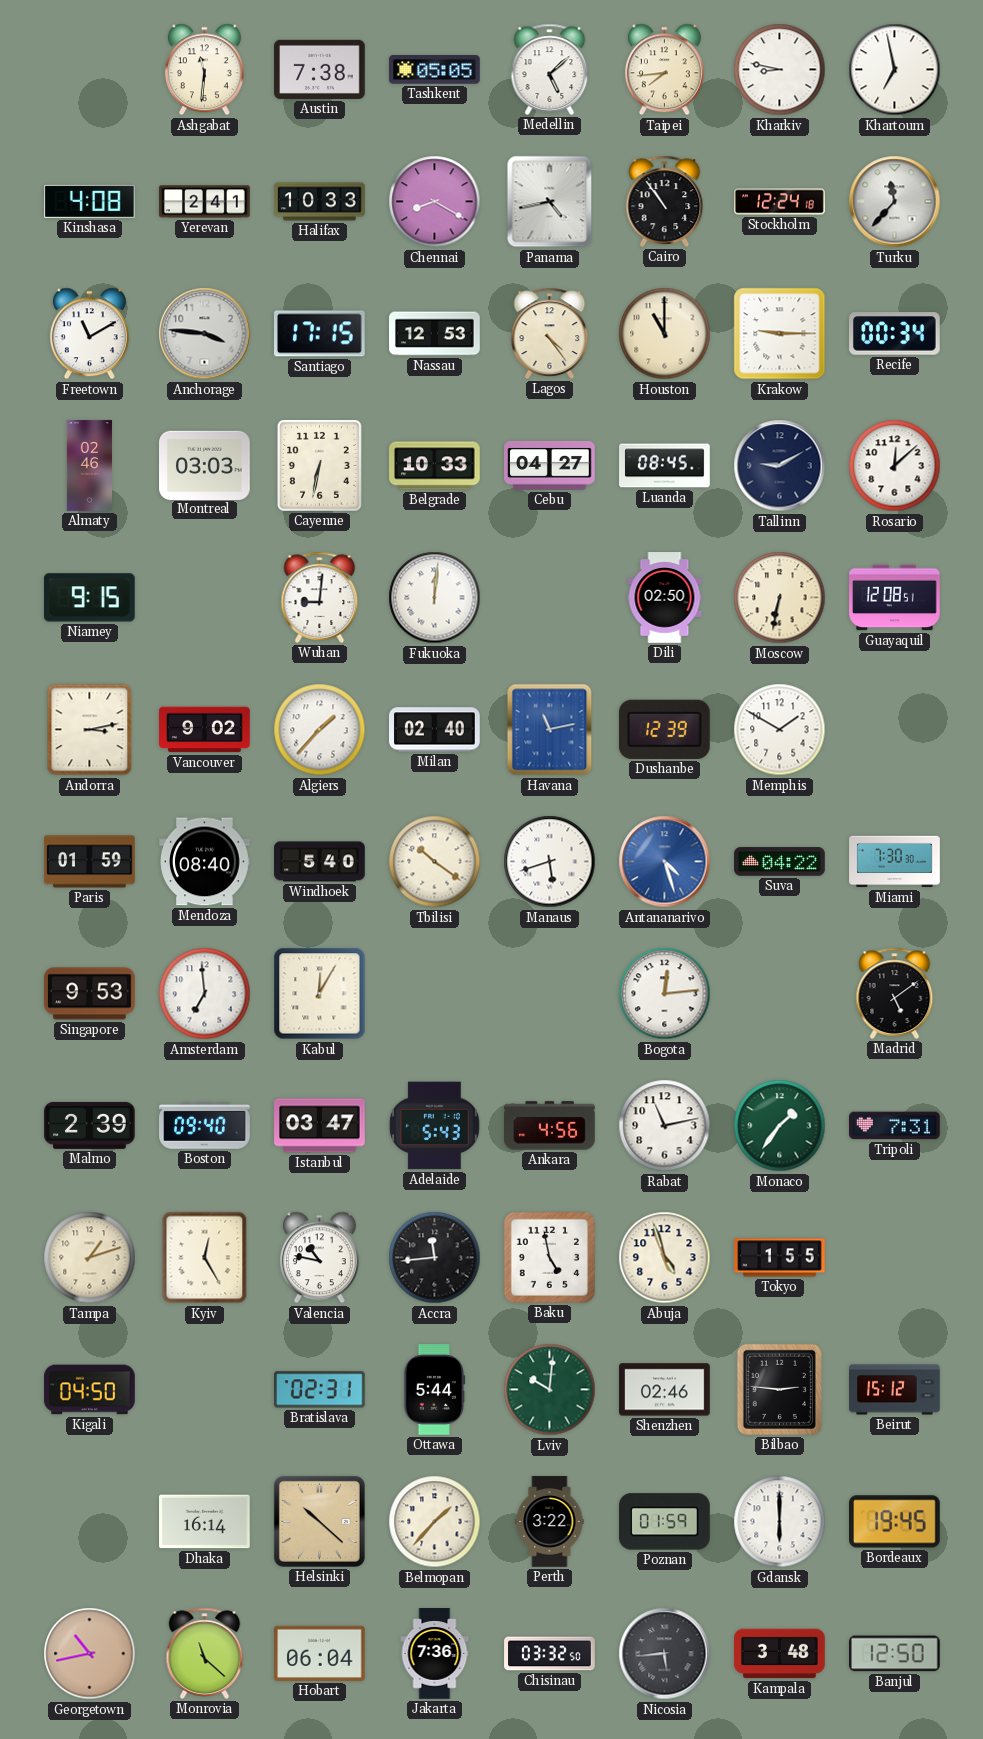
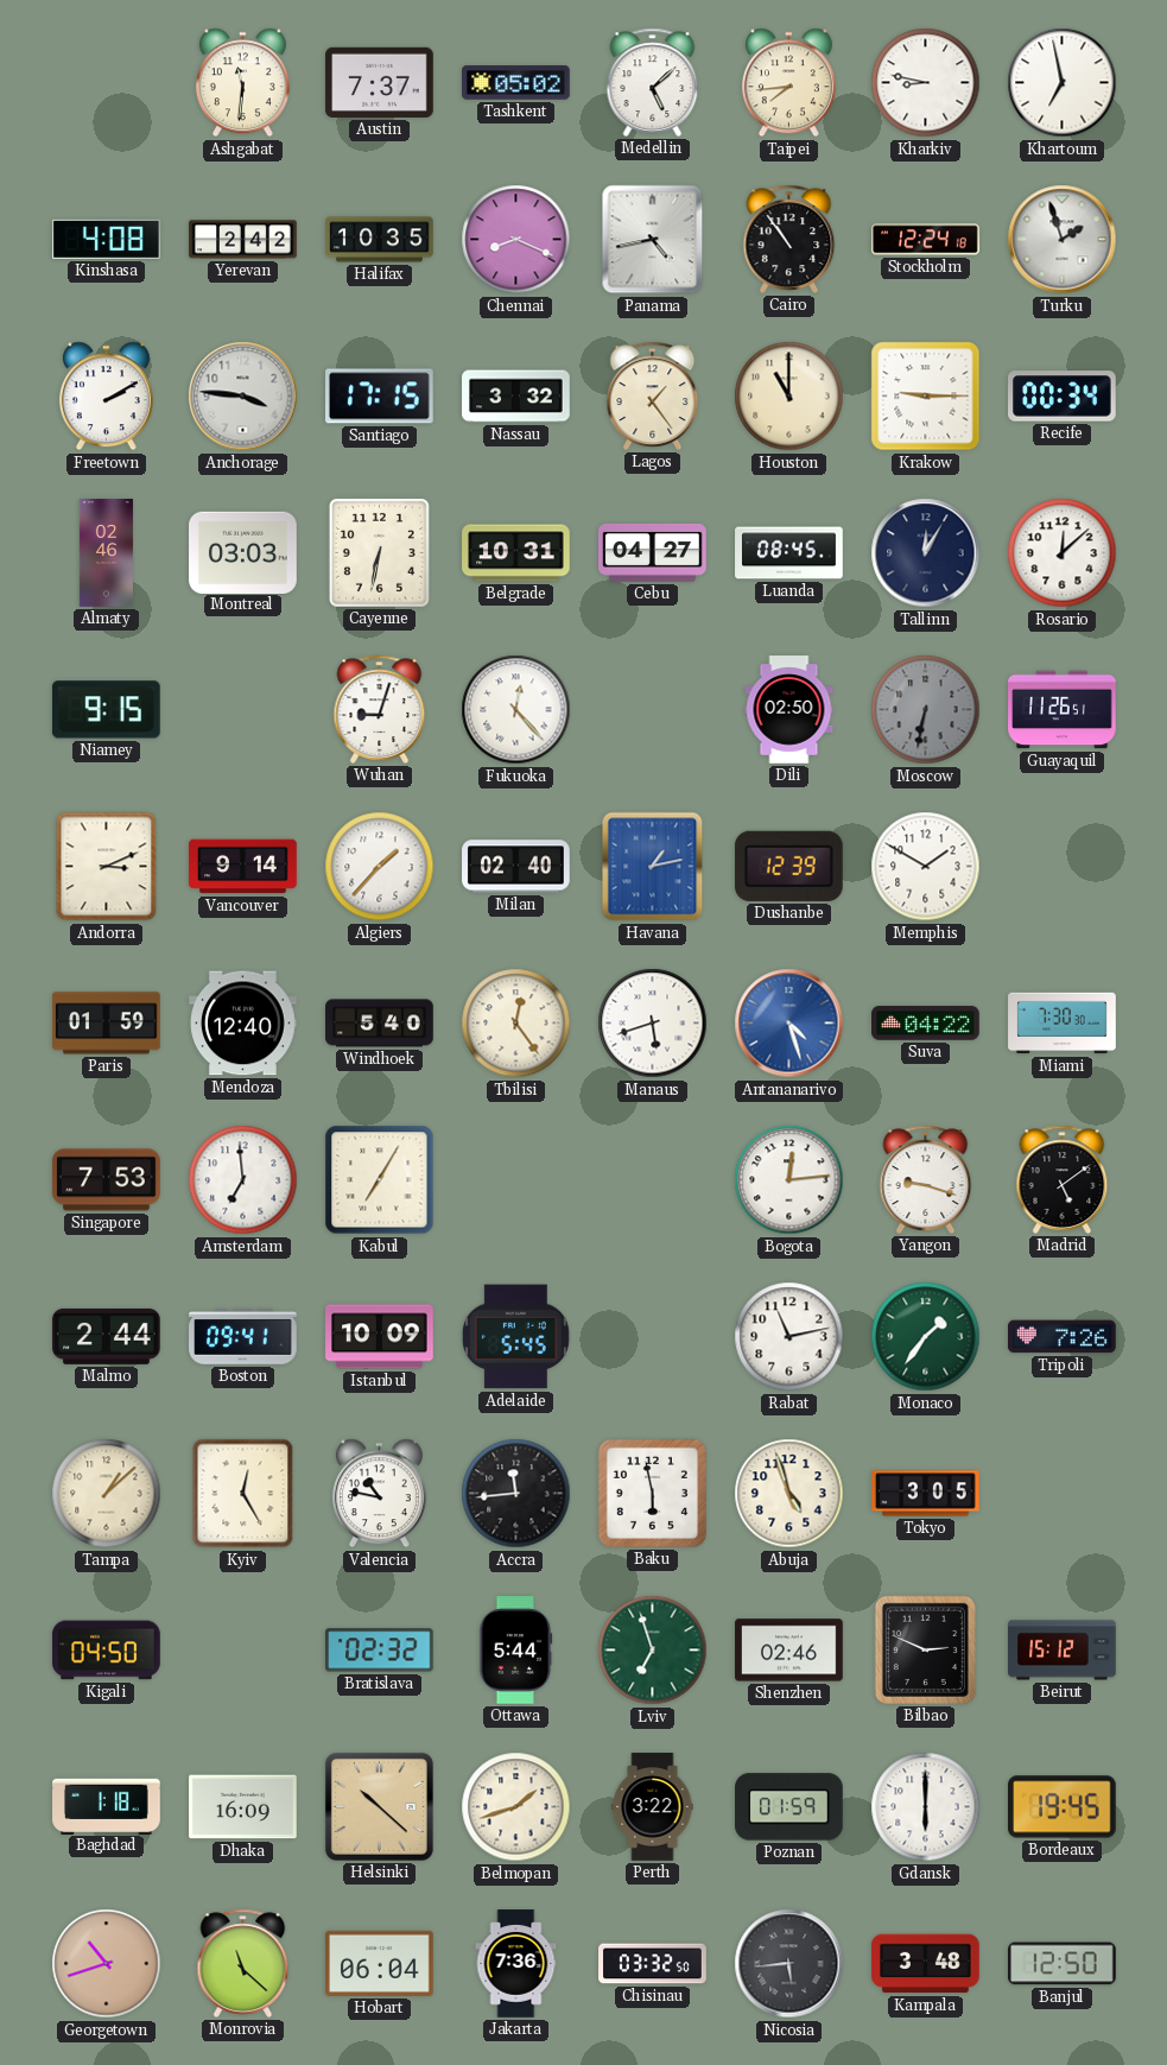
Austin: 7:38 -> 7:37 (380, 82)
Tashkent: 05:05 -> 05:02 (516, 83)
Yerevan: 2:41 -> 2:42 (243, 240)
Halifax: 10:33 -> 10:35 (380, 240)
Chennai: 8:20 -> 8:19 (516, 240)
Turku: 11:37 -> 1:57 (1063, 240)
Freetown: 11:10 -> 2:10 (106, 397)
Nassau: 12:53 -> 3:32 (516, 397)
Lagos: 4:24 -> 1:24 (653, 395)
Belgrade: 10:33 -> 10:31 (516, 553)
Tallinn: 9:10 -> 12:05 (926, 553)
Wuhan: 9:01 -> 9:03 (380, 709)
Fukuoka: 12:01 -> 12:23 (516, 710)
Moscow dial: cream -> grey (926, 710)
Guayaquil: 12:08 -> 11:26 (1063, 710)
Andorra: 3:13 -> 3:11 (107, 867)
Vancouver: 9:02 -> 9:14 (243, 867)
Havana: 11:13 -> 1:13 (653, 867)
Mendoza: 08:40 -> 12:40 (243, 1024)
Tbilisi: 10:21 -> 12:24 (516, 1024)
Singapore: 9:53 -> 7:53 (107, 1180)
Kabul: 12:05 -> 7:05 (380, 1180)
Yangon: none -> 9:18 (926, 1179)
Malmo: 2:39 -> 2:44 (107, 1336)
Boston: 09:40 -> 09:41 (243, 1337)
Istanbul: 03:47 -> 10:09 (380, 1337)
Adelaide: 5:43 -> 5:45 (515, 1337)
Ankara: 4:56 -> none (550, 1126)
Tripoli: 7:31 -> 7:26 (1063, 1337)
Tampa: 1:12 -> 1:08 (107, 1494)
Baku: 4:58 -> 5:58 (652, 1493)
Tokyo: 1:55 -> 3:05 (926, 1494)
Bratislava: 02:31 -> 02:32 (379, 1651)
Lviv: 10:01 -> 6:57 (653, 1651)
Bilbao: 2:46 -> 2:49 (925, 1649)
Baghdad: none -> 1:18 (107, 1806)
Dhaka: 16:14 -> 16:09 (243, 1807)
Belmopan: 1:37 -> 1:42 (516, 1807)
Georgetown: 10:43 -> 10:42 (107, 1964)
